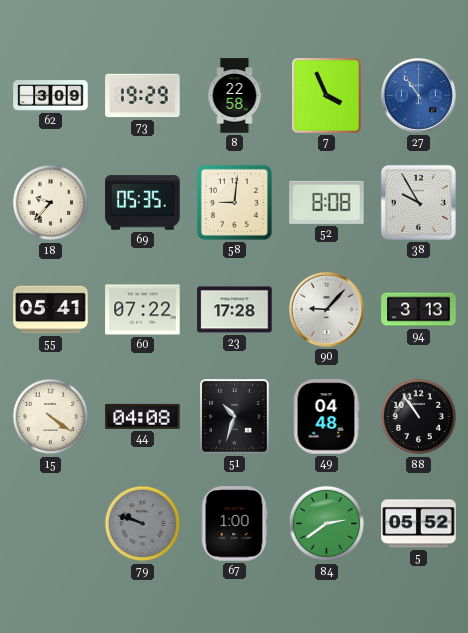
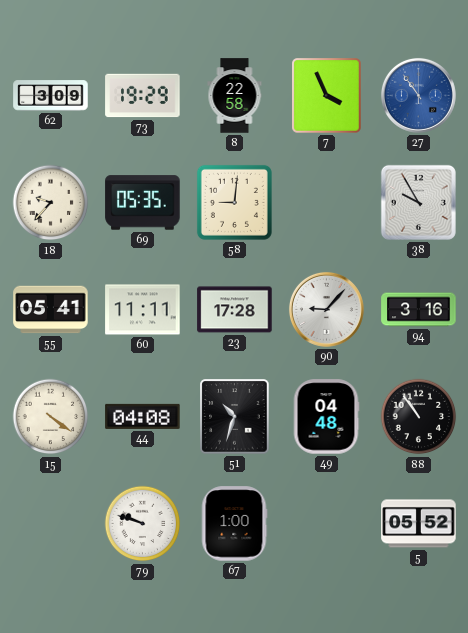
52: 8:08 -> none (327, 202)
60: 07:22 -> 11:11 (143, 310)
94: 3:13 -> 3:16 (419, 310)
79 dial: grey -> white (143, 524)
84: 2:39 -> none (327, 524)
